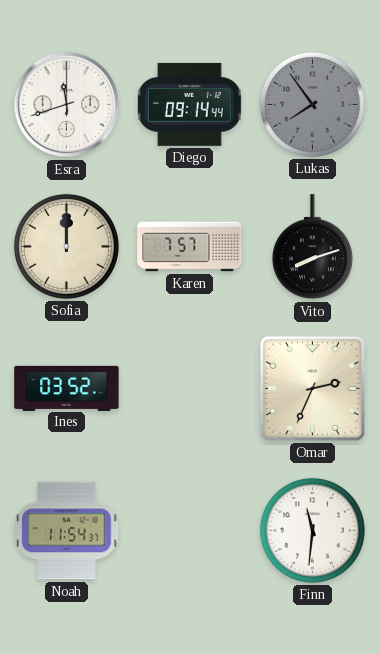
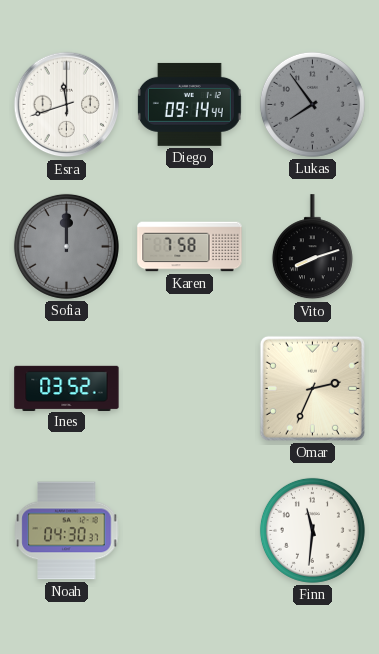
Sofia dial: cream -> grey (66, 246)
Karen: 7:57 -> 7:58 (190, 247)
Noah: 11:54 -> 04:30 (67, 531)
